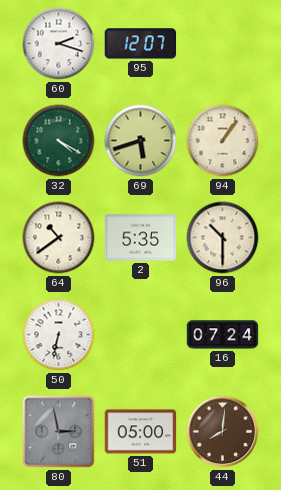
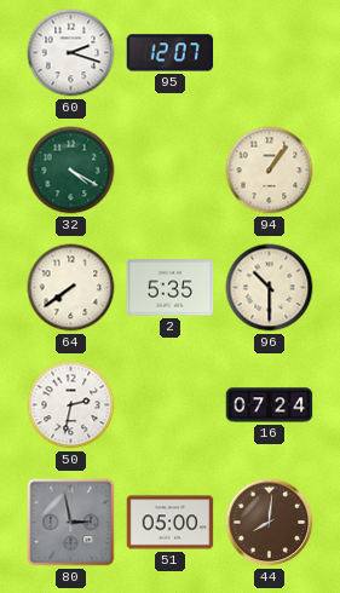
69: 5:42 -> none (141, 141)
64: 10:39 -> 7:39 (71, 288)
50: 6:32 -> 2:32 (71, 405)
